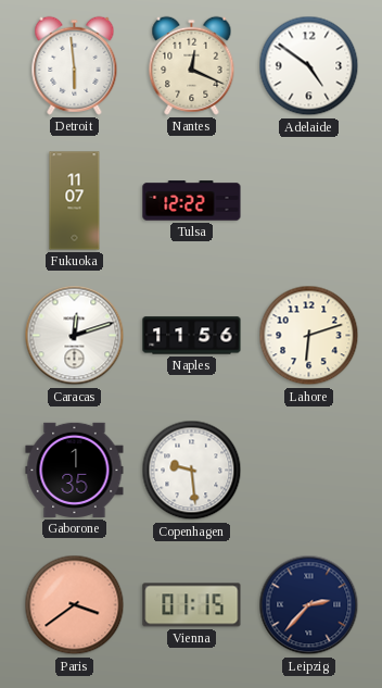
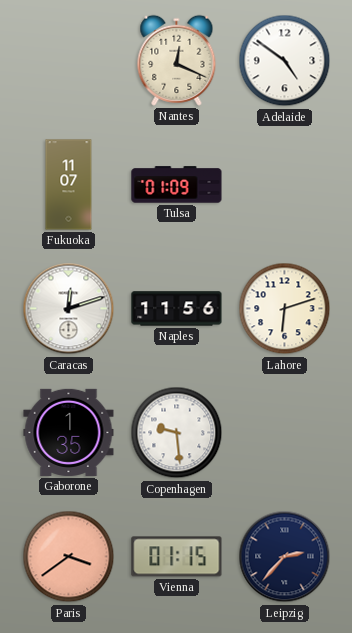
Detroit: 5:59 -> none (75, 65)
Tulsa: 12:22 -> 01:09 (177, 185)
